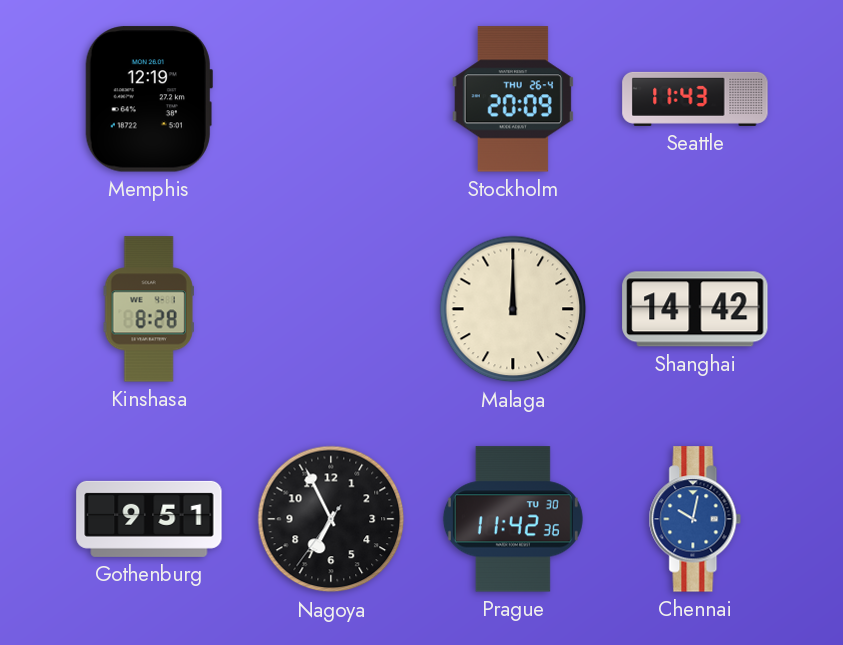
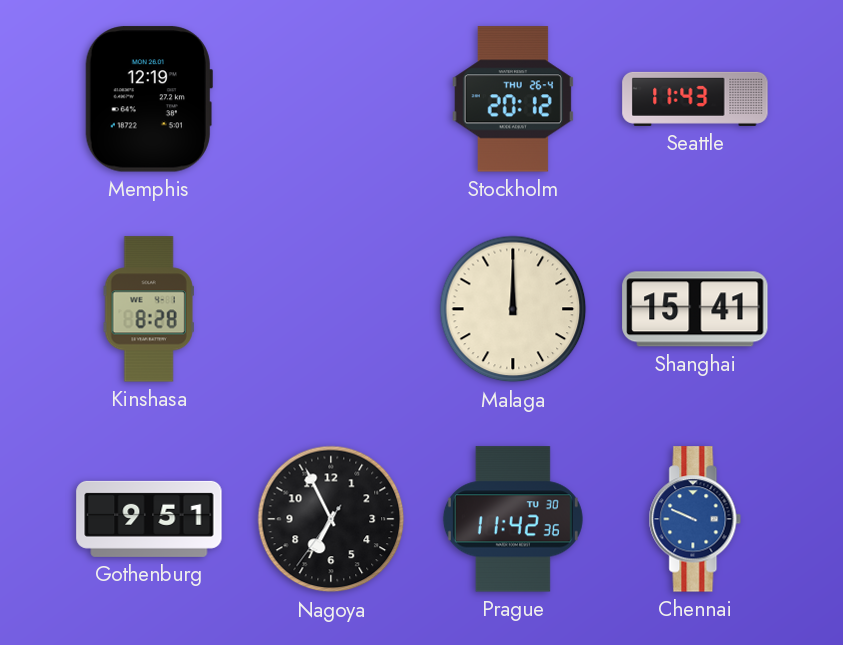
Stockholm: 20:09 -> 20:12 (513, 99)
Shanghai: 14:42 -> 15:41 (695, 309)
Chennai: 10:02 -> 9:49 (695, 519)
